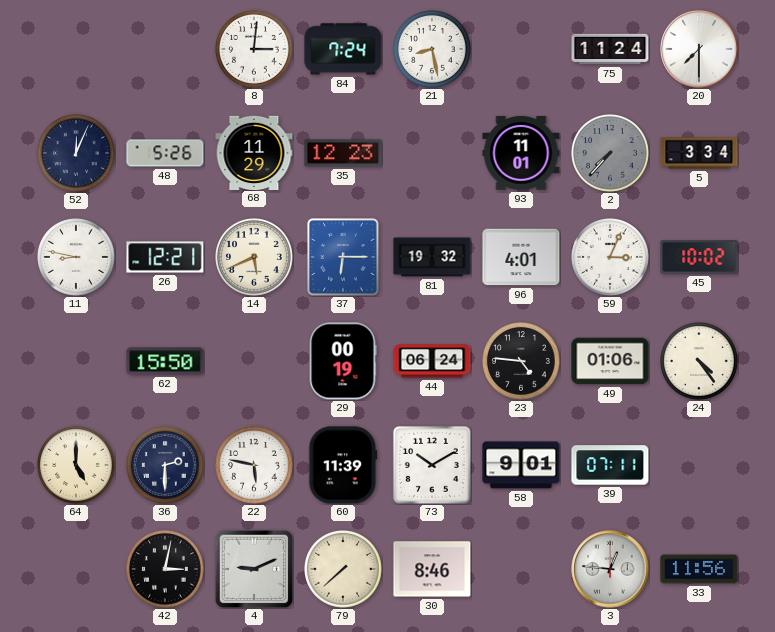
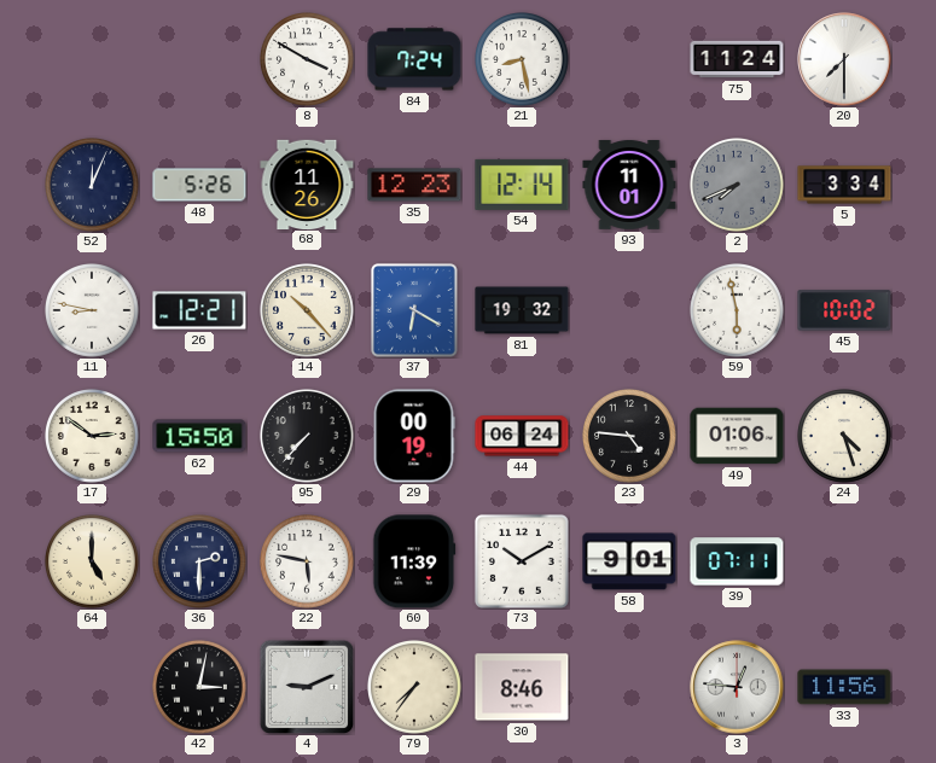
8: 3:01 -> 3:50 (308, 60)
68: 11:29 -> 11:26 (307, 184)
54: none -> 12:14 (522, 185)
2: 7:37 -> 7:41 (738, 186)
14: 5:41 -> 10:23 (308, 311)
37: 6:15 -> 6:20 (414, 310)
96: 4:01 -> none (521, 257)
59: 3:04 -> 5:58 (738, 311)
17: none -> 2:51 (93, 437)
95: none -> 7:37 (308, 437)
24: 4:24 -> 4:27 (845, 437)
79: 7:38 -> 7:36 (415, 688)
